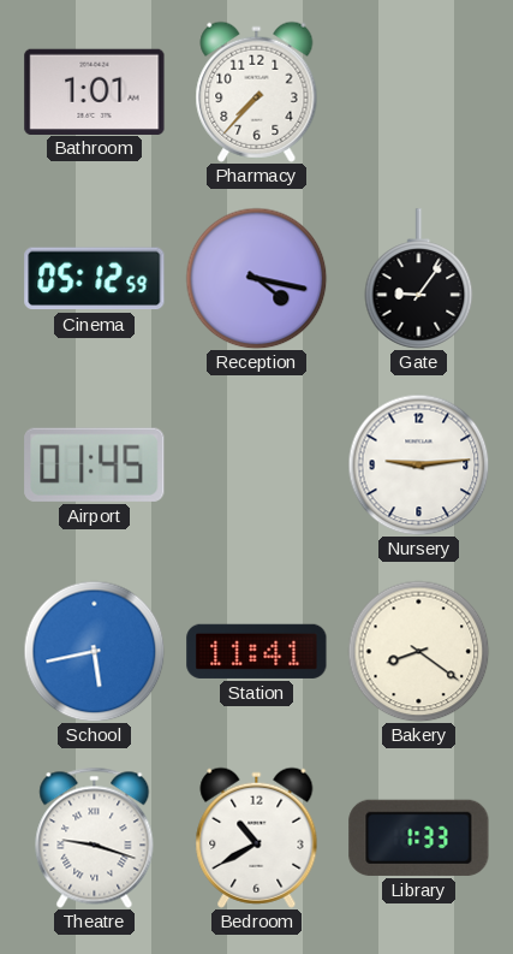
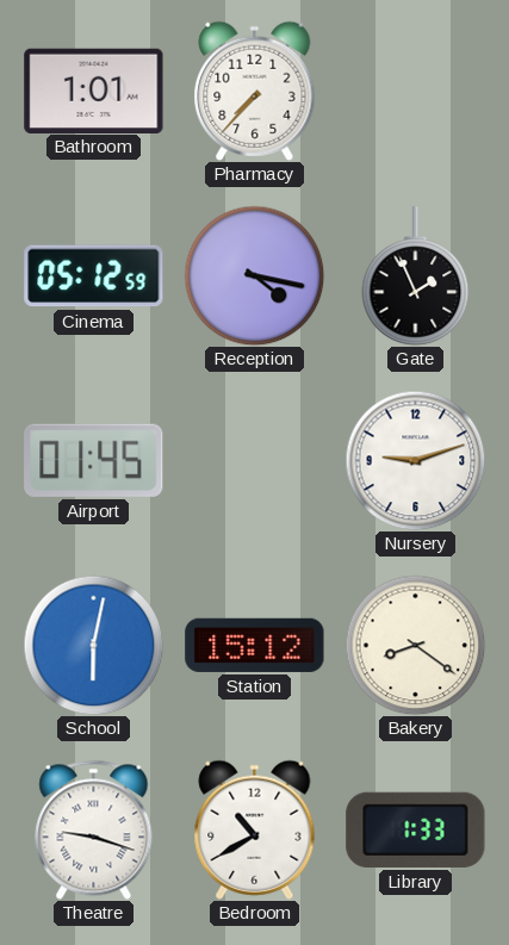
Gate: 9:06 -> 1:56 (416, 276)
Nursery: 9:14 -> 9:12 (415, 460)
School: 5:43 -> 6:02 (93, 645)
Station: 11:41 -> 15:12 (255, 645)
